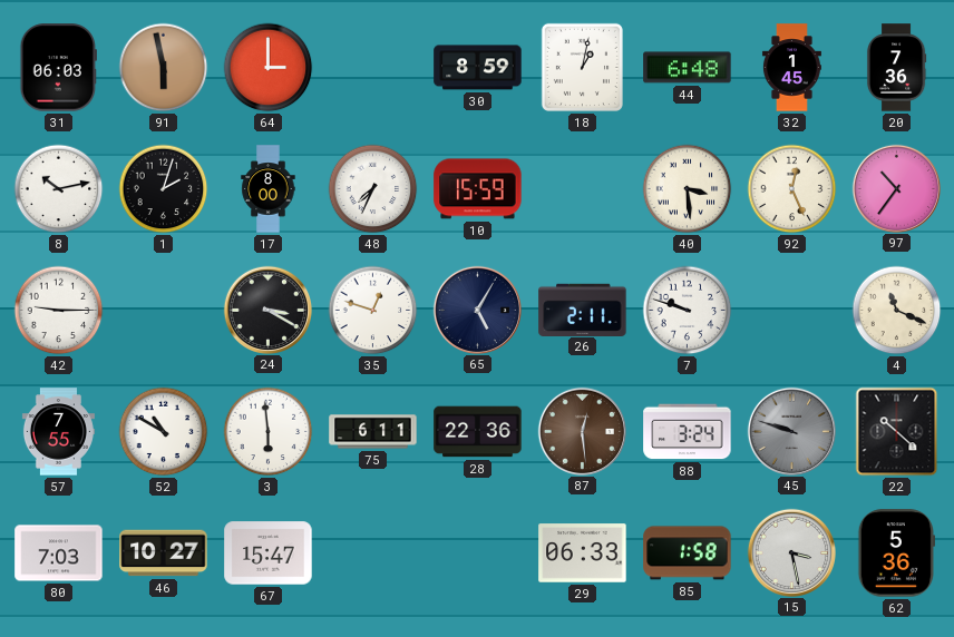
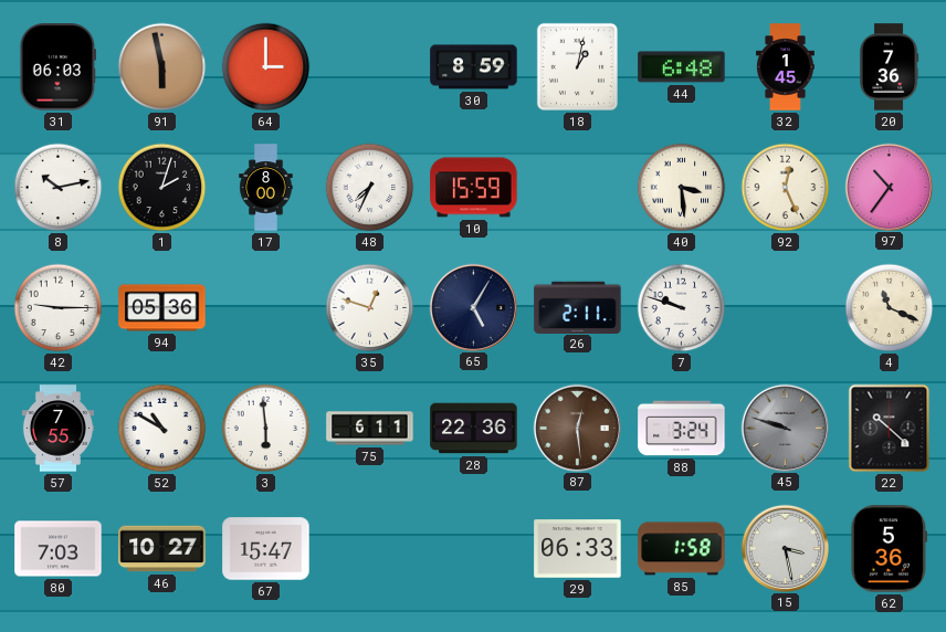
94: none -> 05:36 (162, 308)
24: 3:20 -> none (267, 310)
